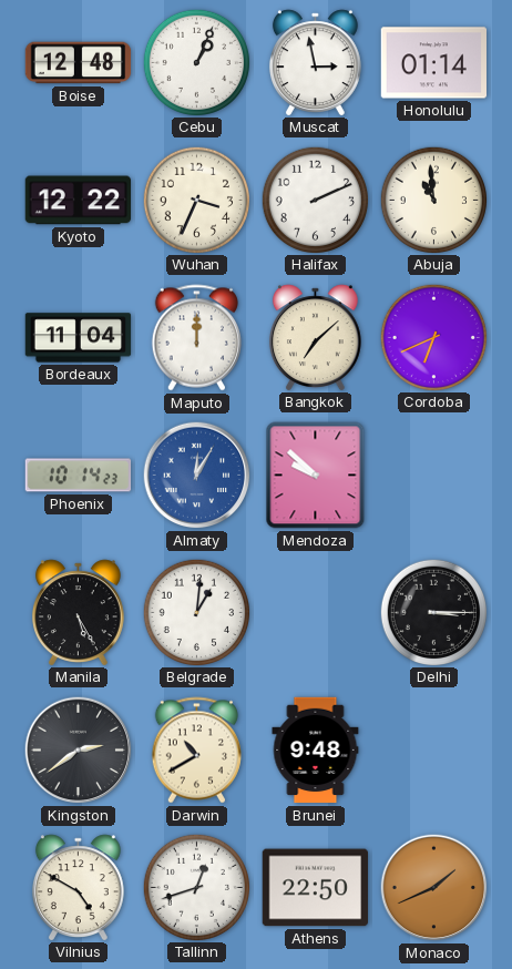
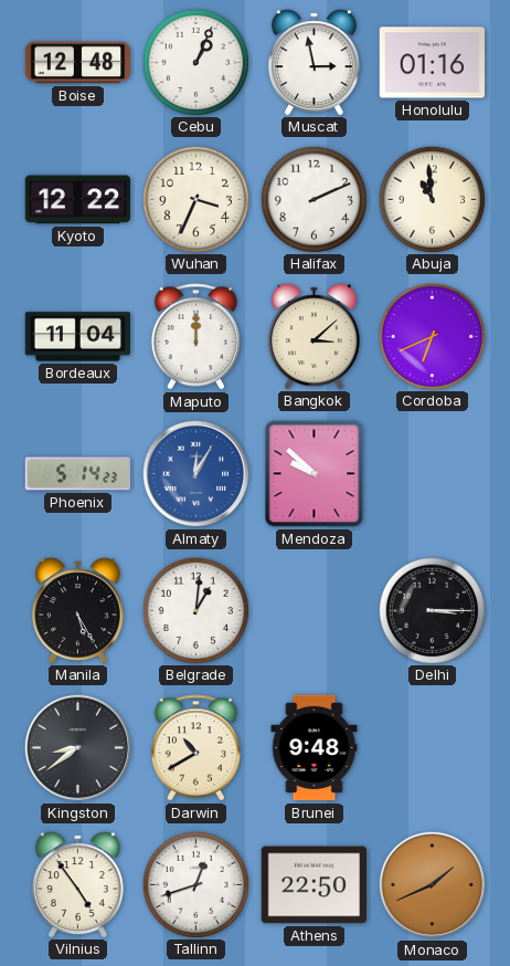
Honolulu: 01:14 -> 01:16 (433, 63)
Bangkok: 7:08 -> 3:08 (314, 336)
Phoenix: 10:14 -> 5:14 (78, 474)
Kingston: 2:39 -> 8:39 (78, 748)
Vilnius: 4:50 -> 4:54 (77, 884)
